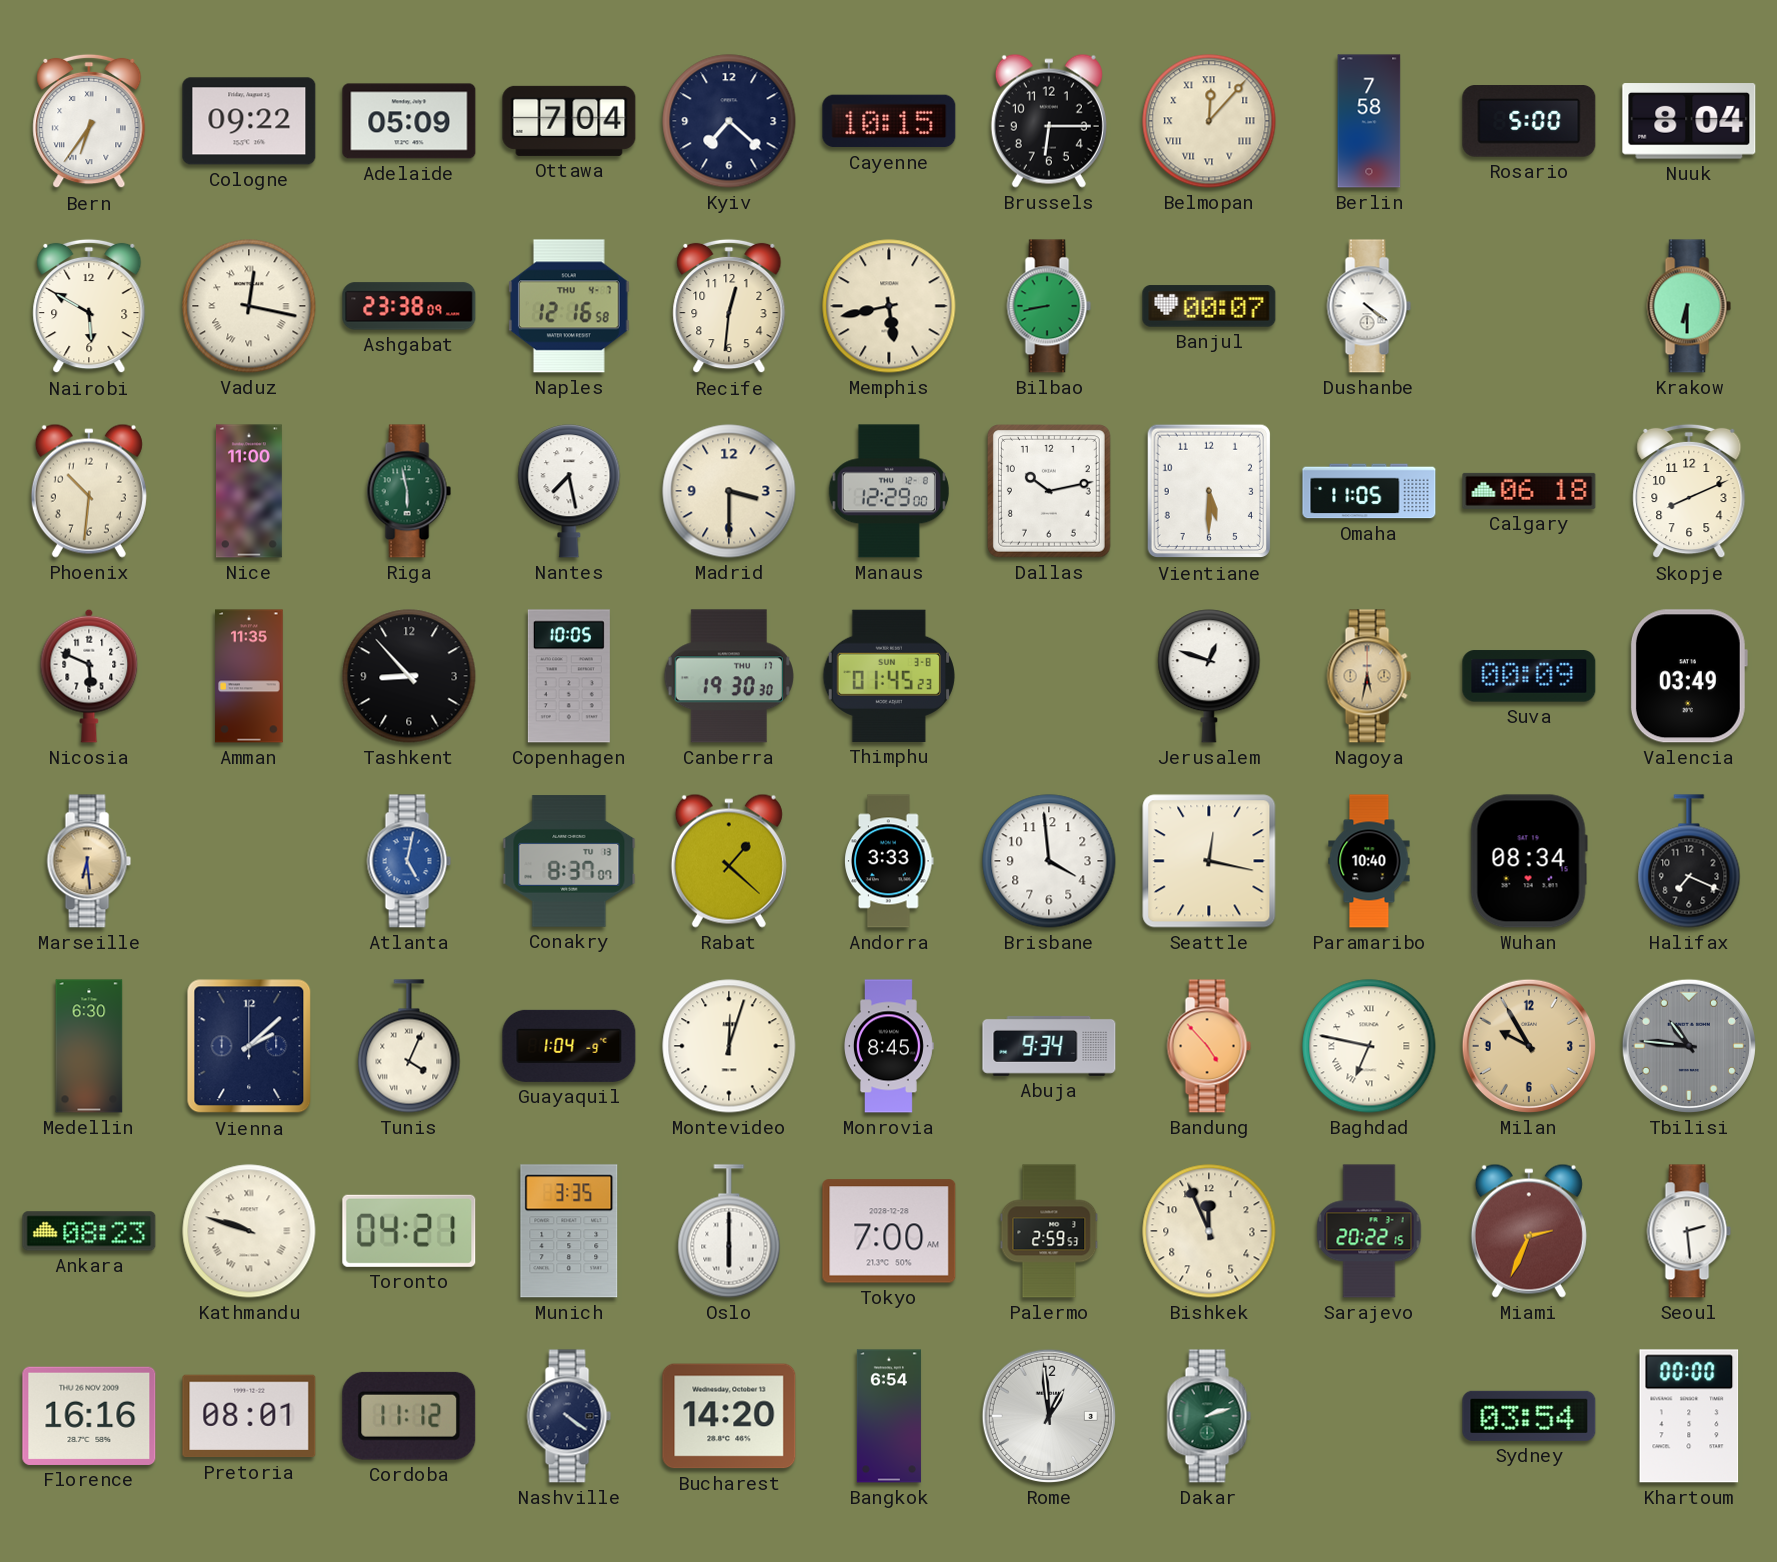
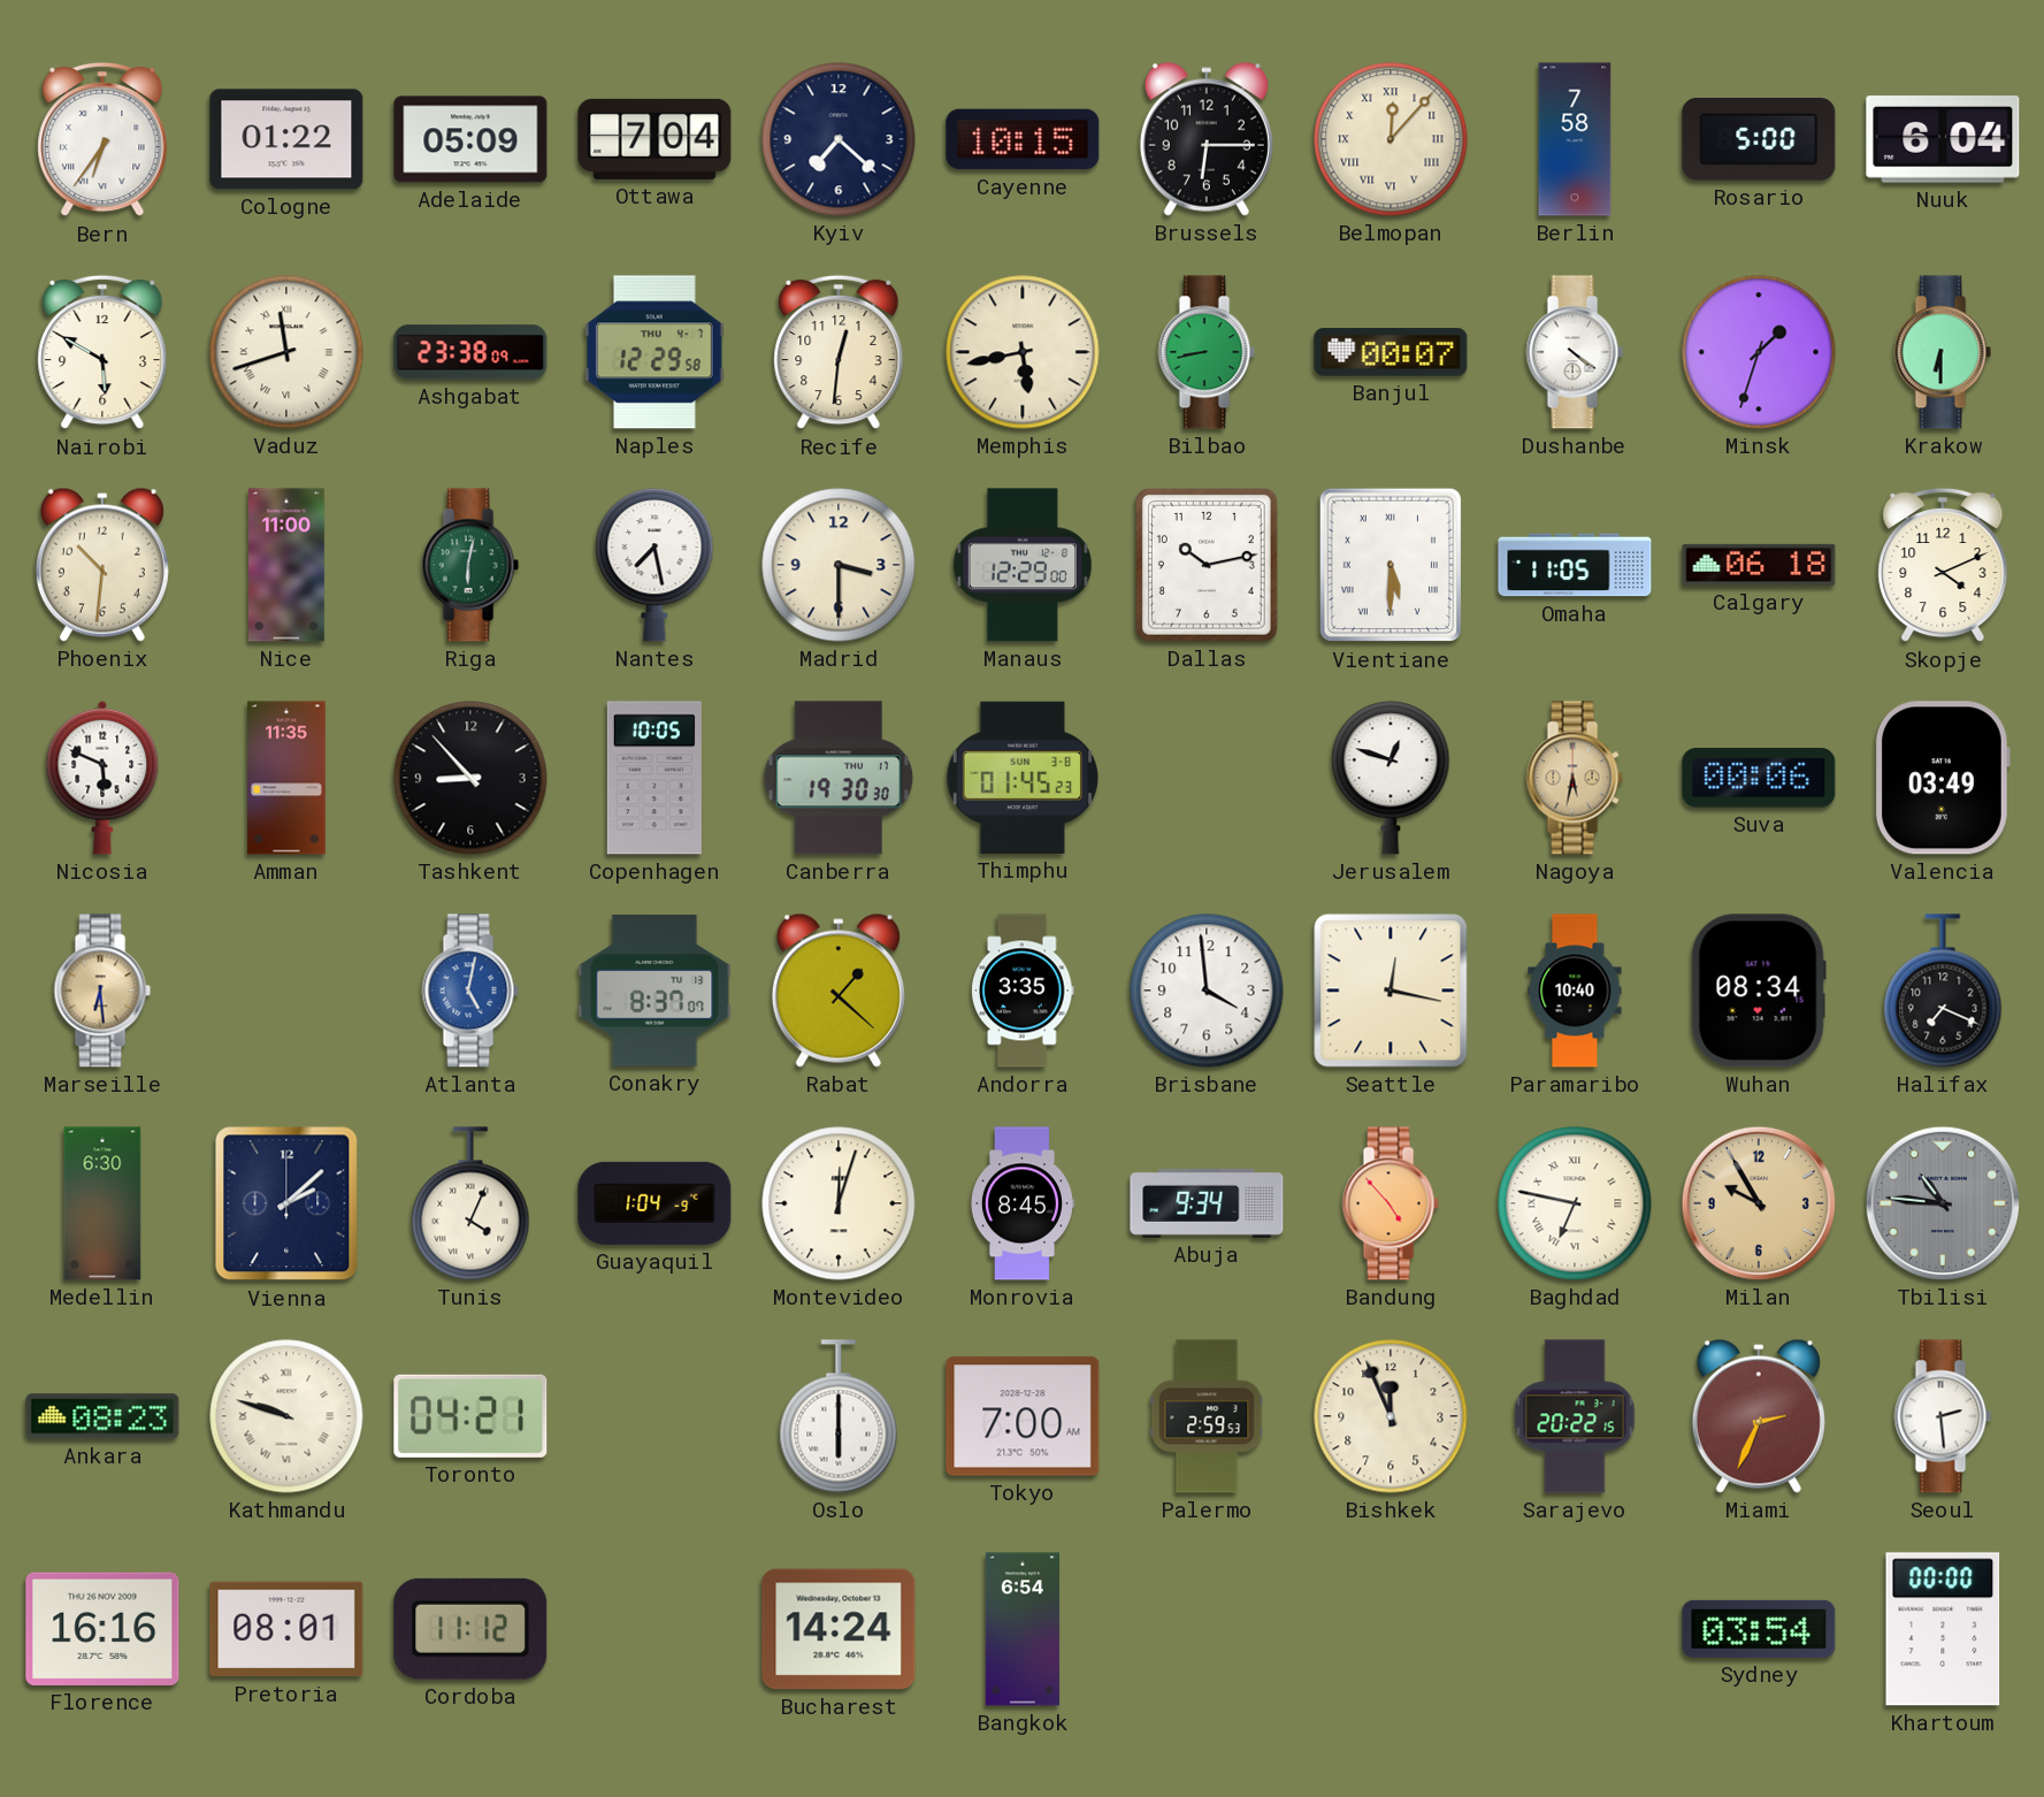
Cologne: 09:22 -> 01:22 (286, 139)
Nuuk: 8:04 -> 6:04 (1943, 139)
Vaduz: 12:17 -> 11:42 (286, 352)
Naples: 12:16 -> 12:29 (656, 352)
Minsk: none -> 1:33 (1759, 352)
Riga: 5:58 -> 6:02 (470, 565)
Vientiane numerals: Arabic -> Roman (1390, 565)
Skopje: 8:11 -> 4:11 (1943, 565)
Suva: 00:09 -> 00:06 (1759, 778)
Andorra: 3:33 -> 3:35 (1023, 991)
Munich: 3:35 -> none (569, 1231)
Nashville: 4:21 -> none (569, 1416)
Bucharest: 14:20 -> 14:24 (839, 1629)
Rome: 12:59 -> none (1049, 1416)
Dakar: 2:12 -> none (1209, 1416)
